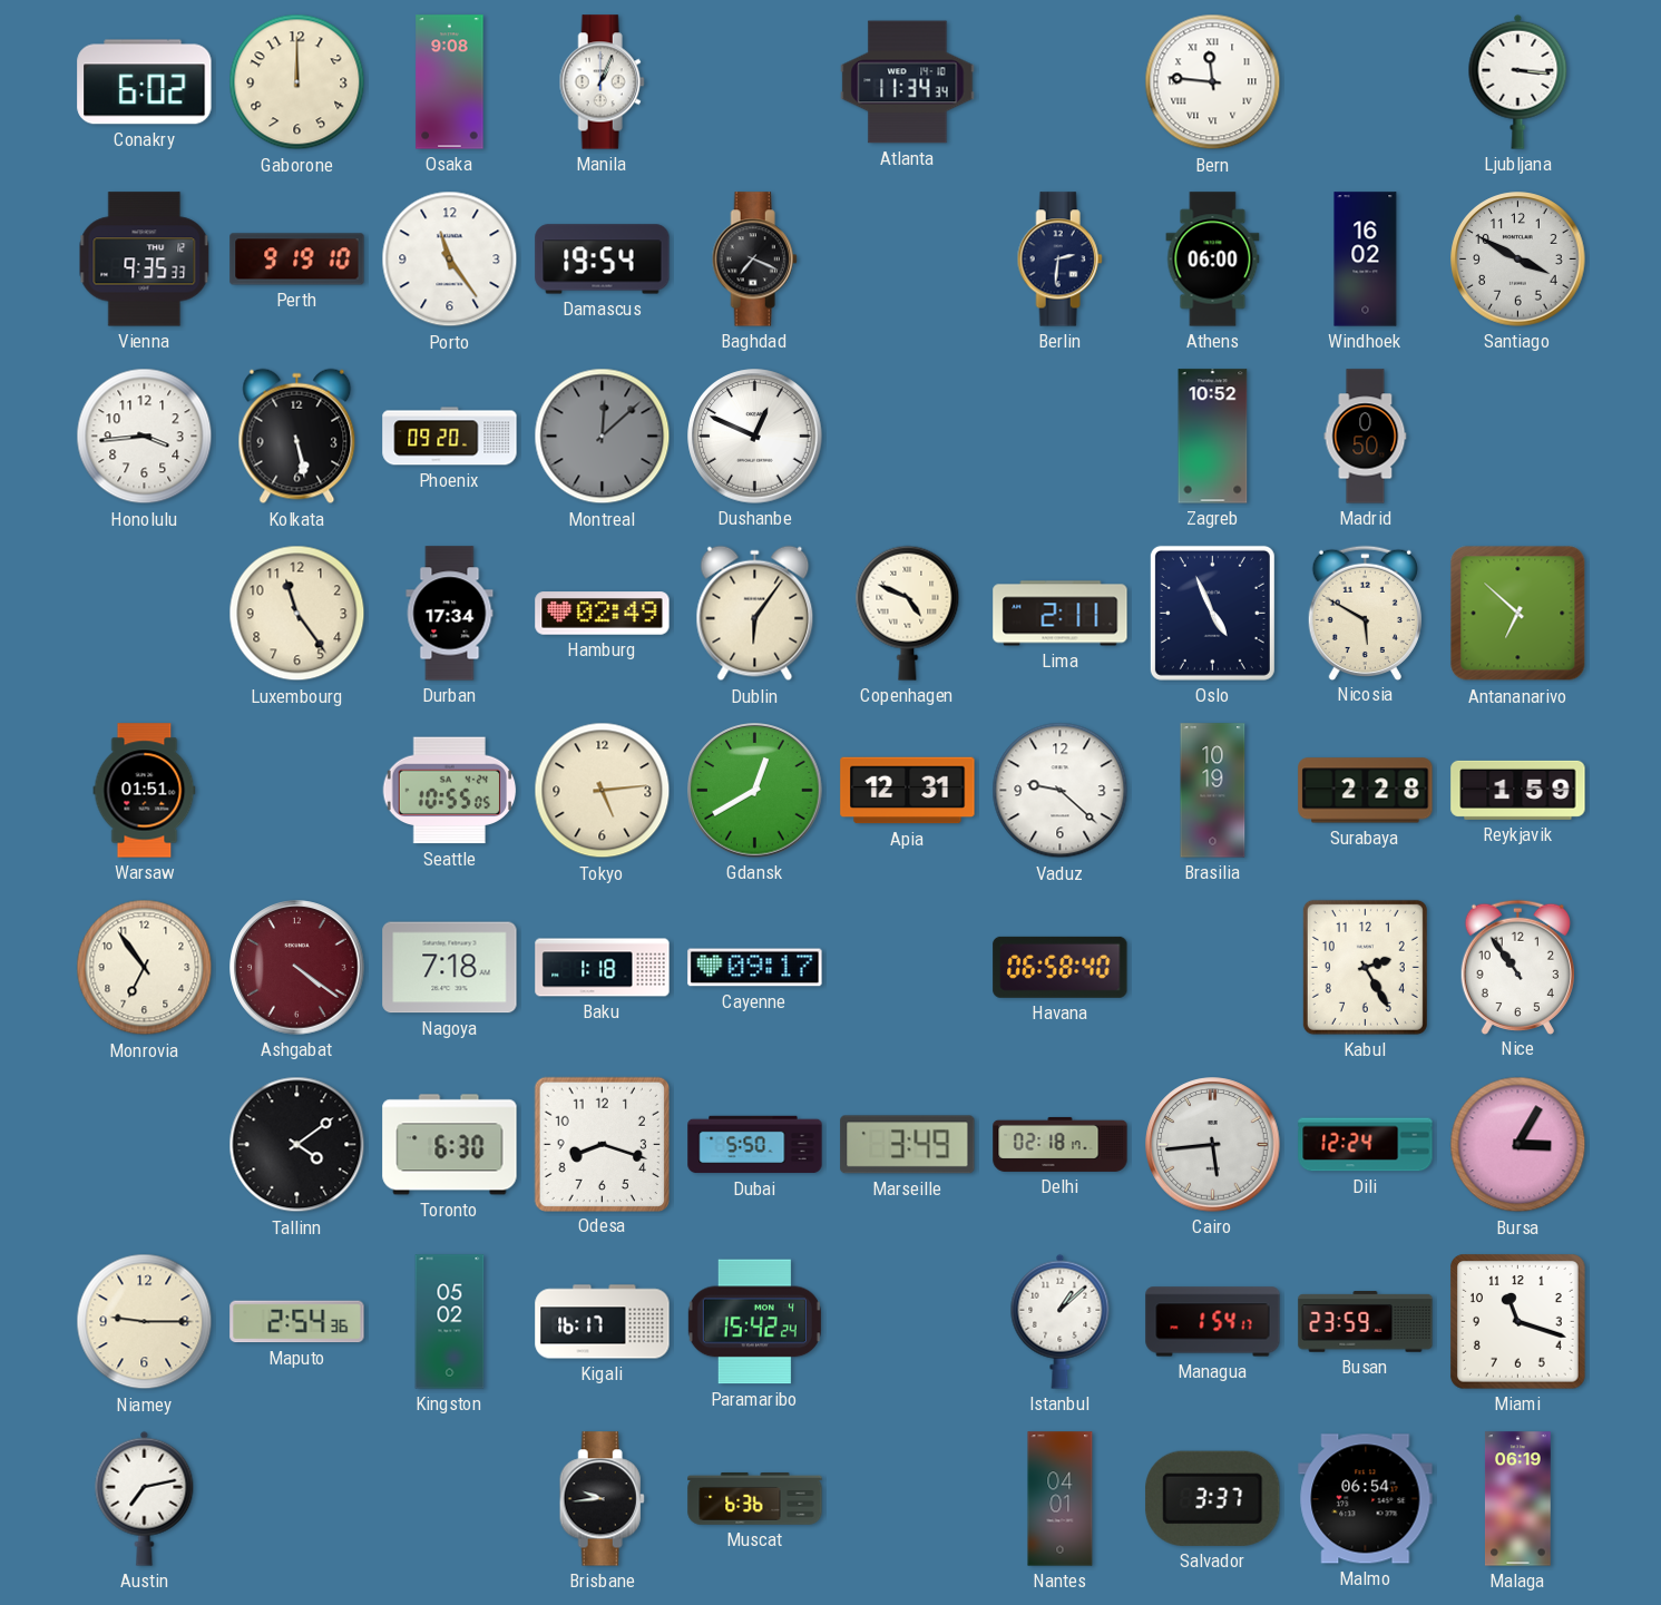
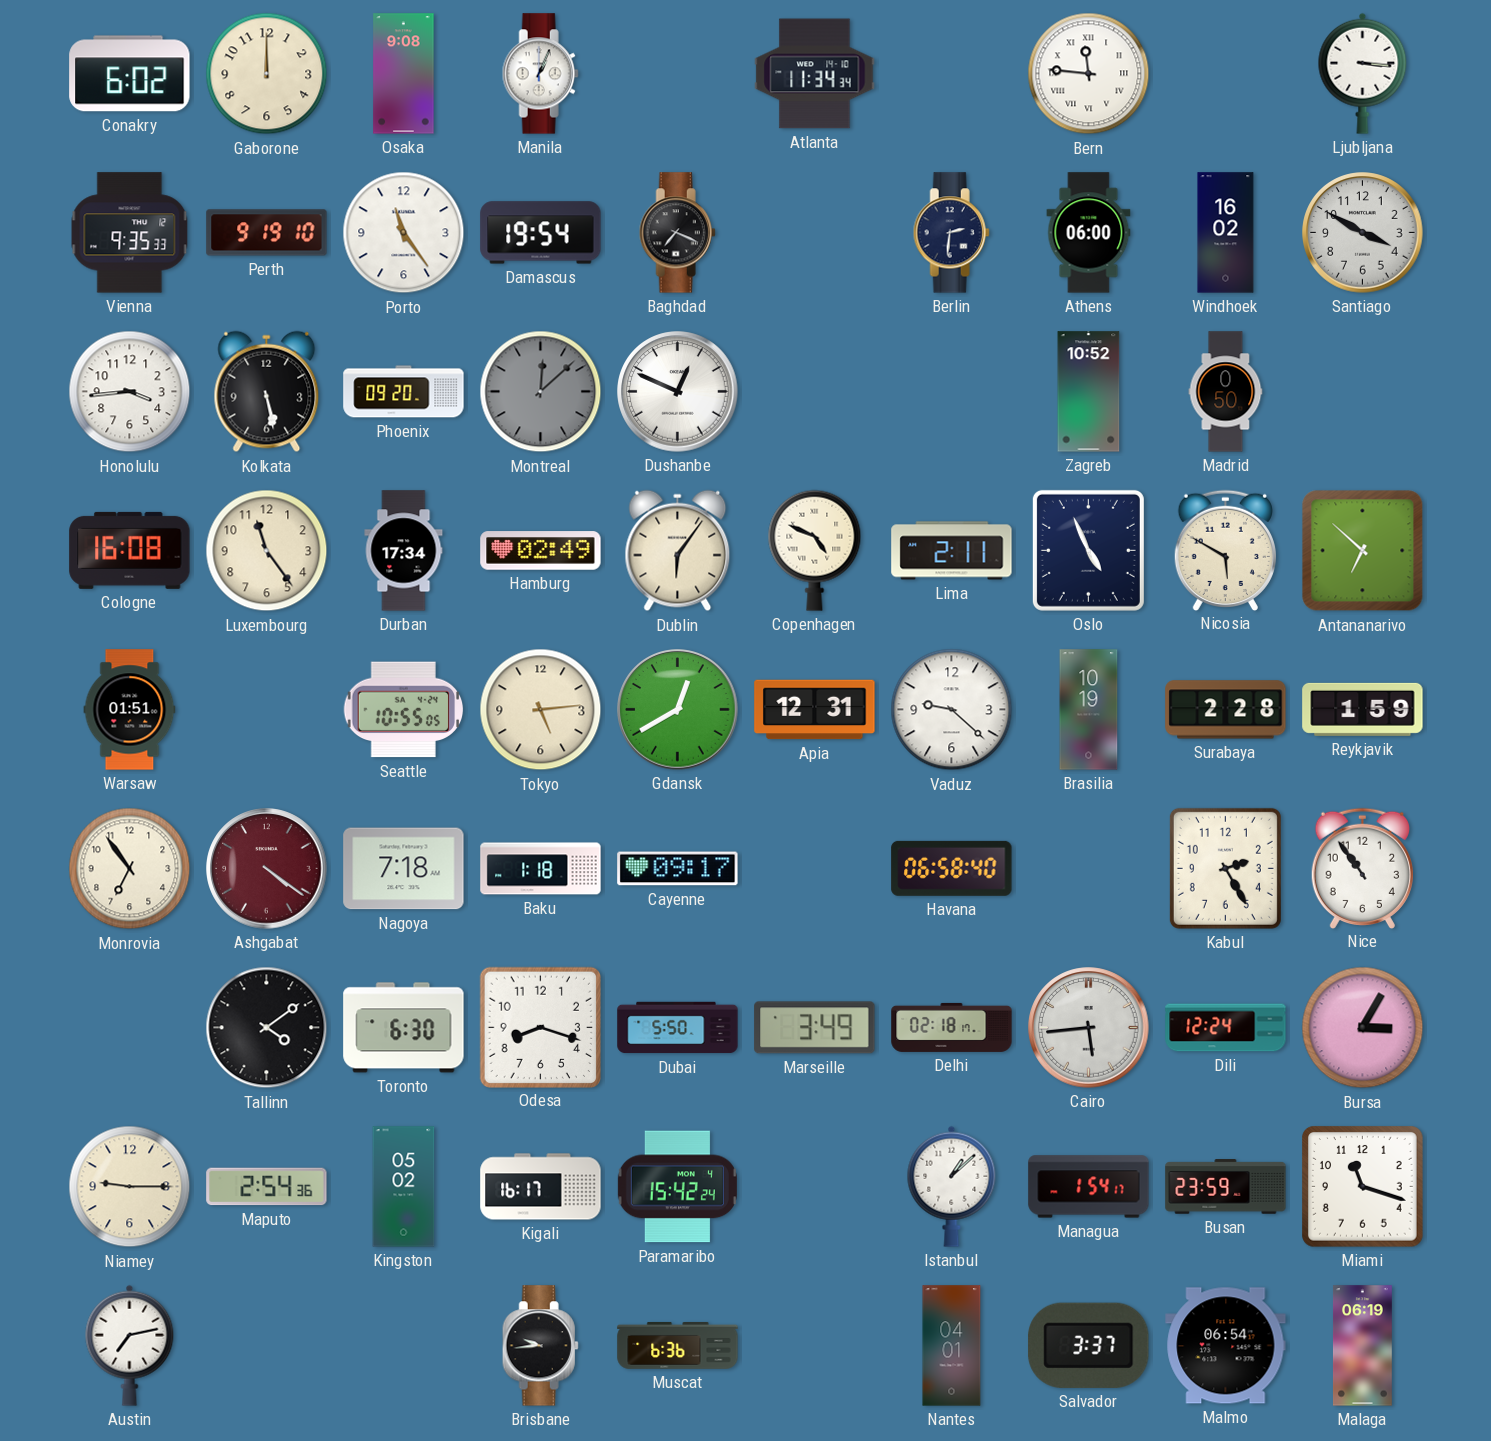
Cologne: none -> 16:08 (130, 550)
